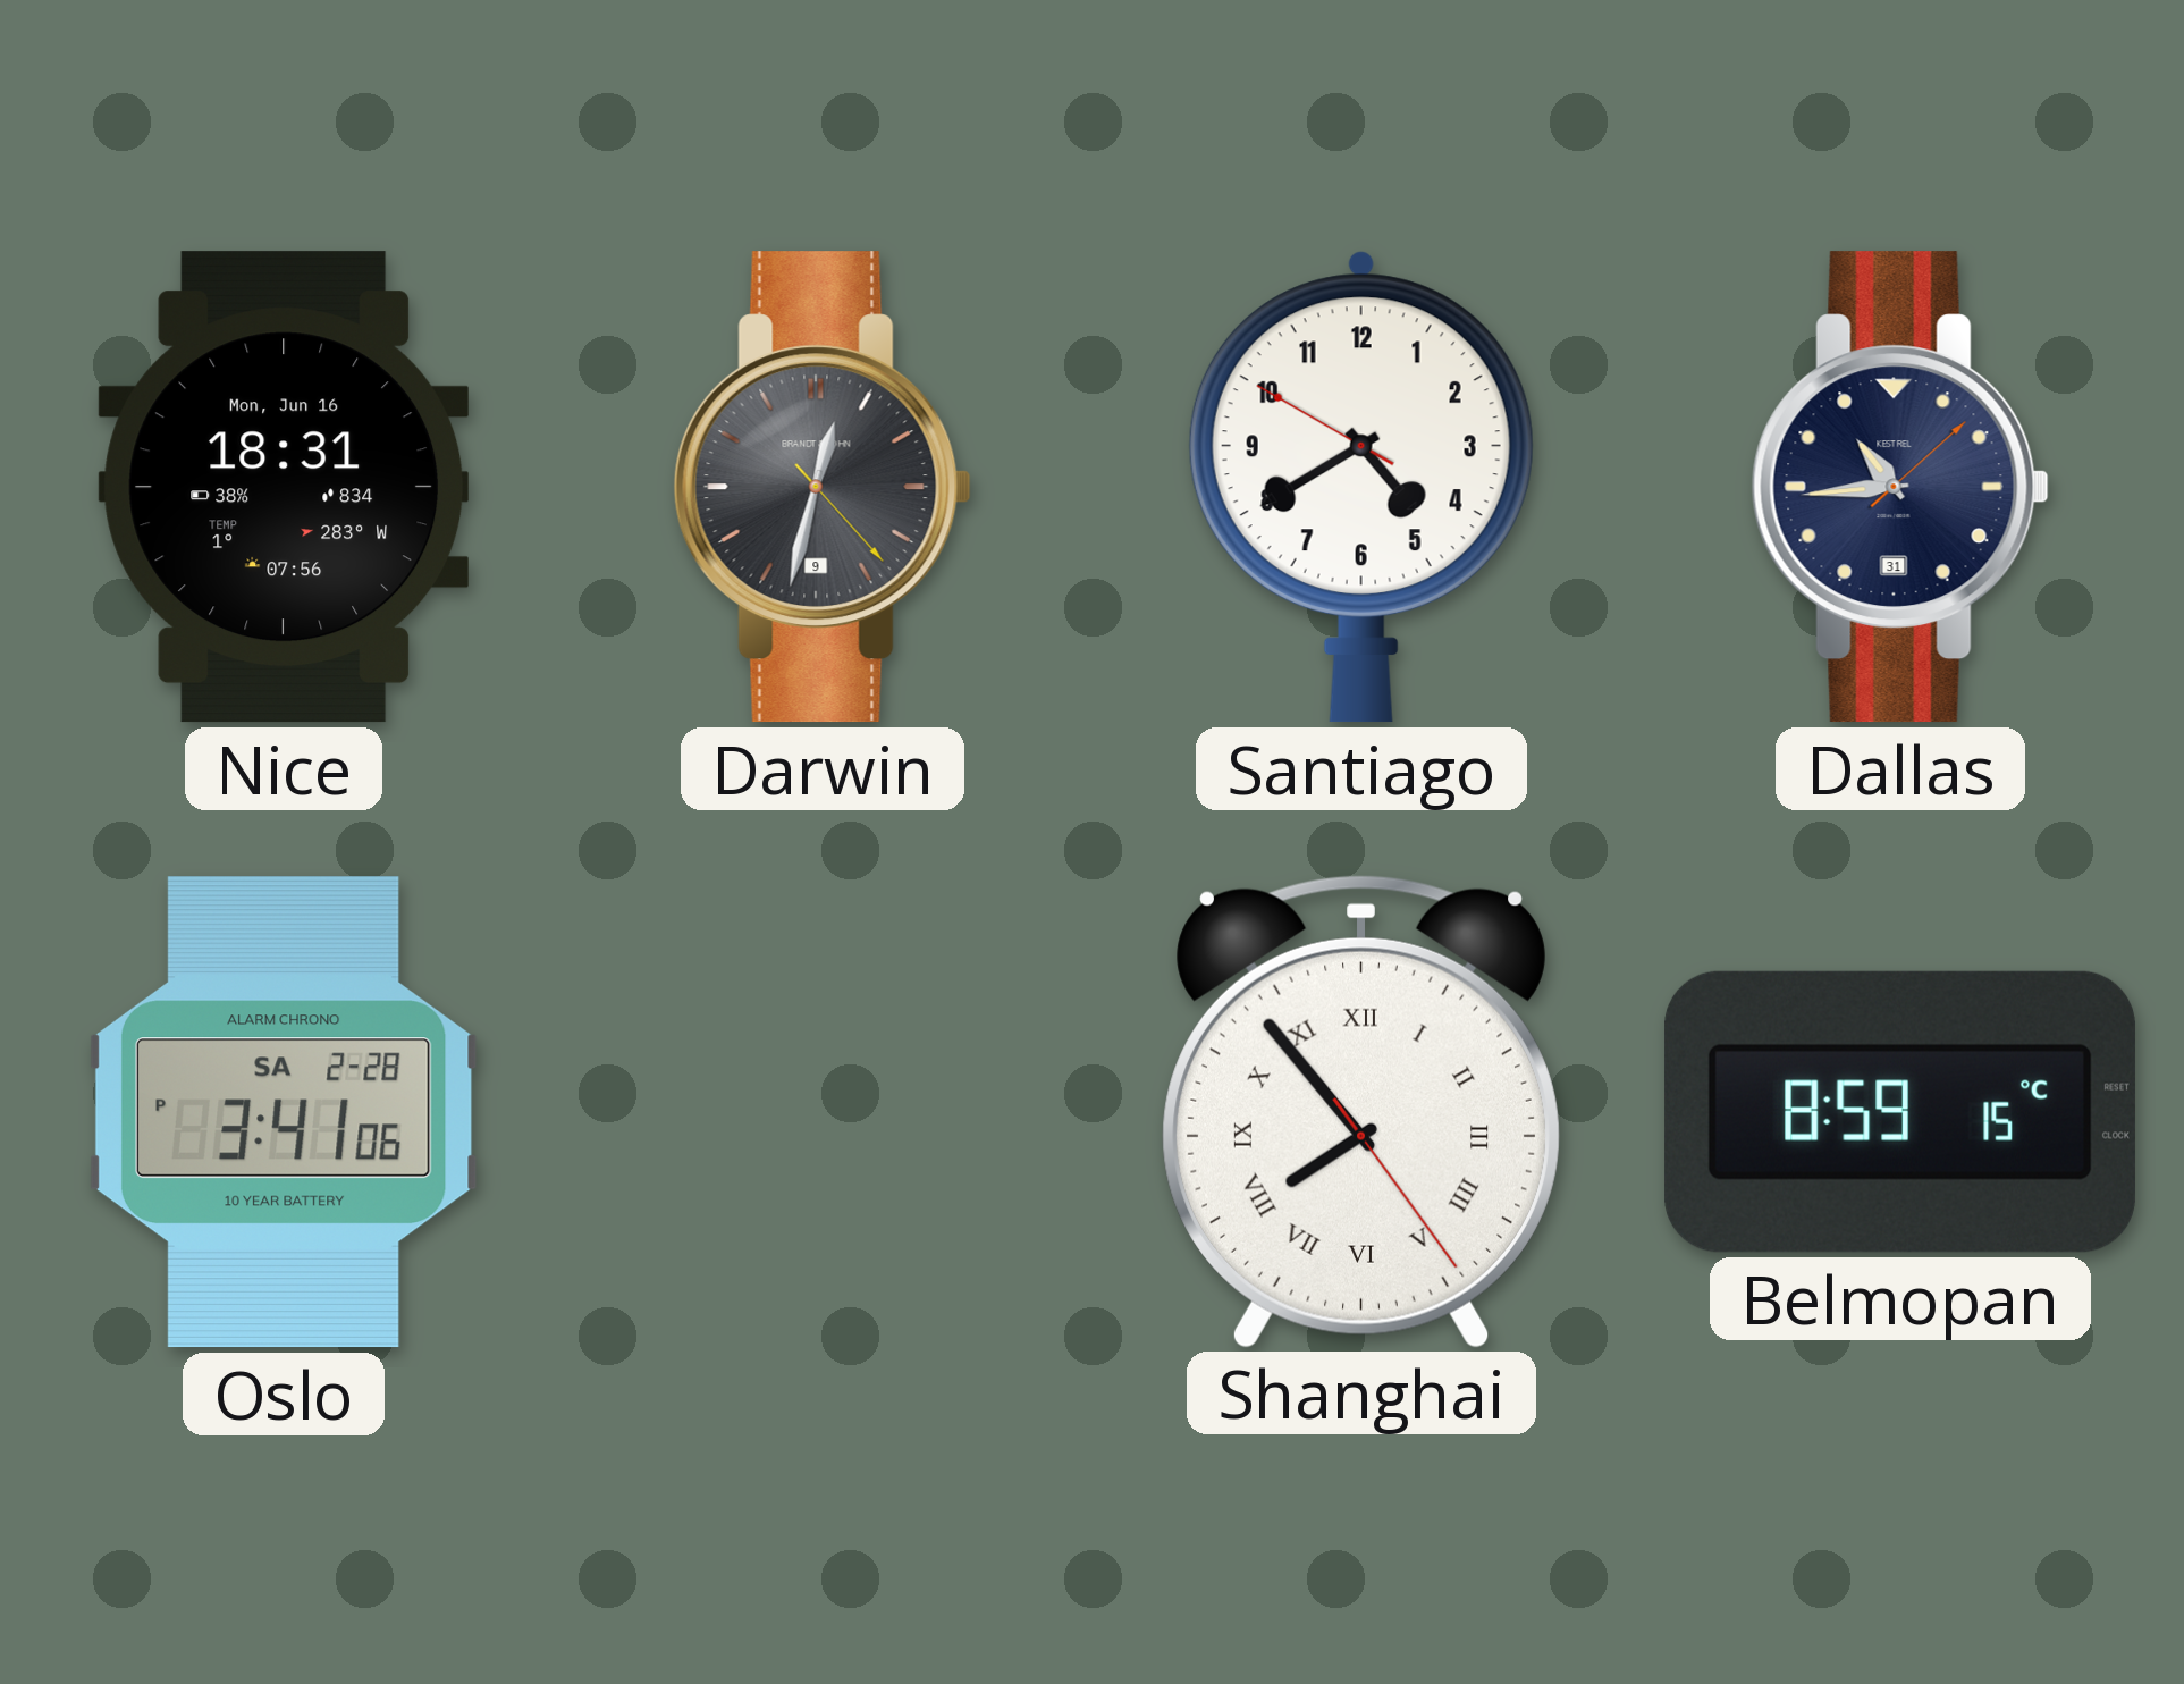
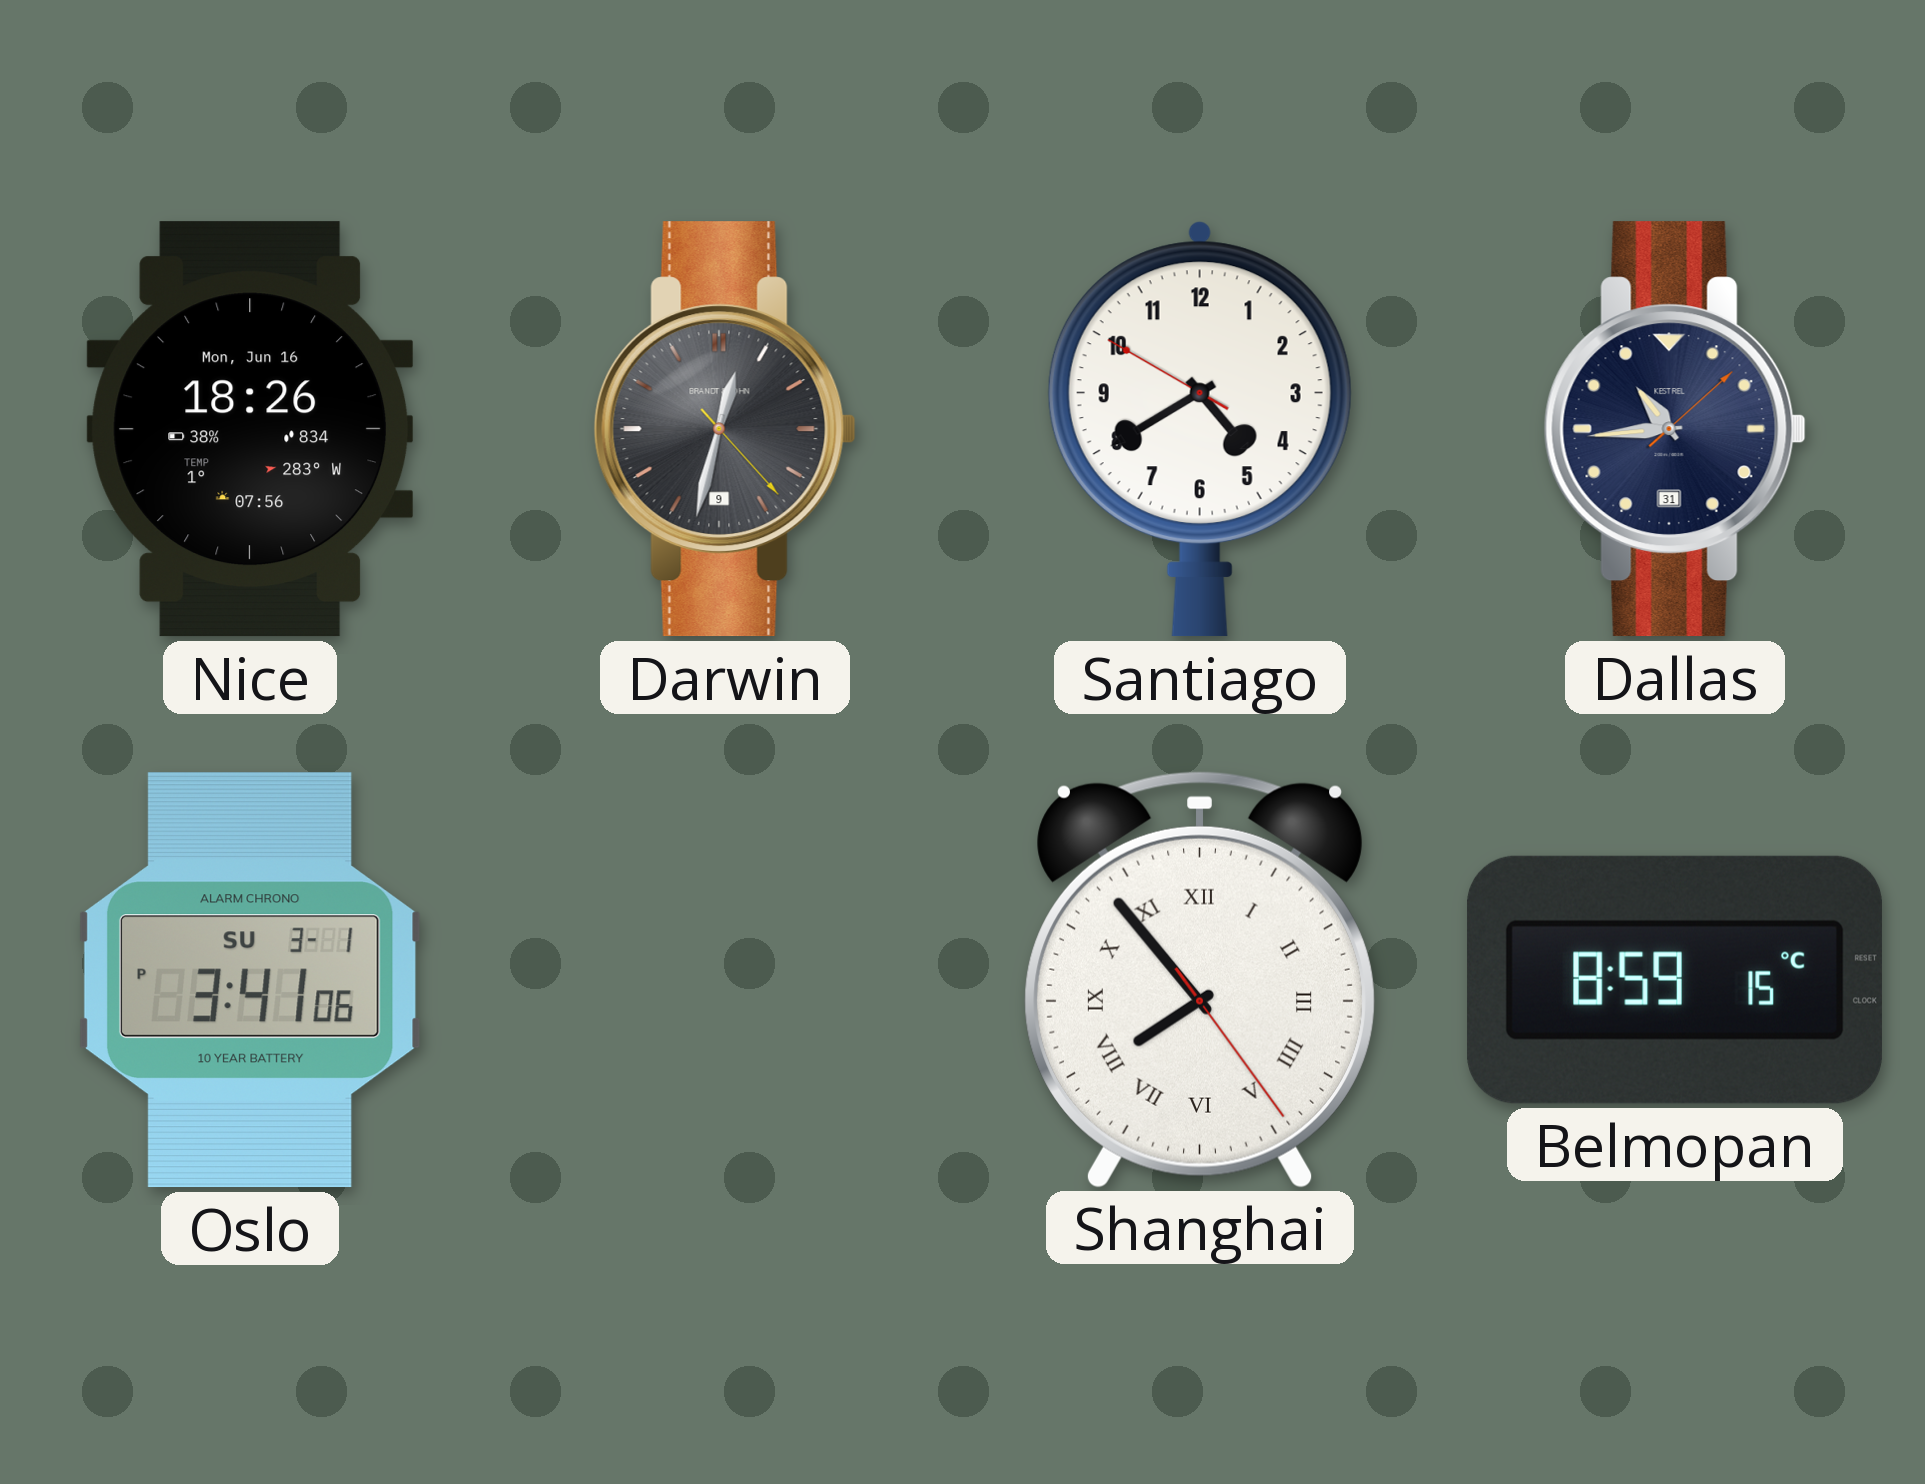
Nice: 18:31 -> 18:26 (250, 429)
Oslo date: SA 2-28 -> SU 3-1 (250, 980)
